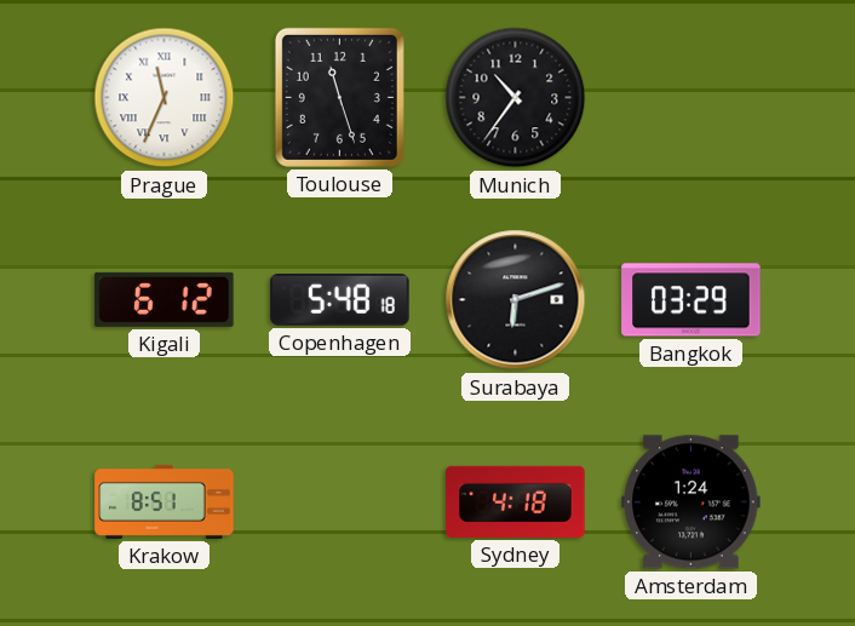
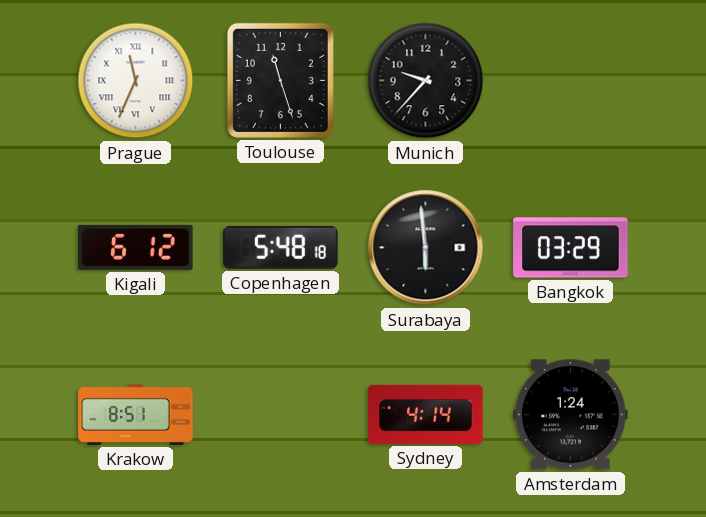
Munich: 10:36 -> 9:37 (426, 81)
Surabaya: 6:12 -> 5:59 (426, 248)
Sydney: 4:18 -> 4:14 (426, 414)
